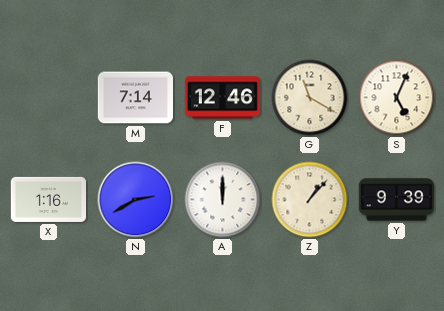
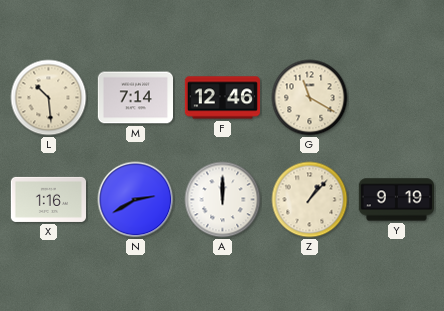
L: none -> 10:29 (49, 98)
S: 5:04 -> none (397, 98)
Y: 9:39 -> 9:19 (396, 200)
